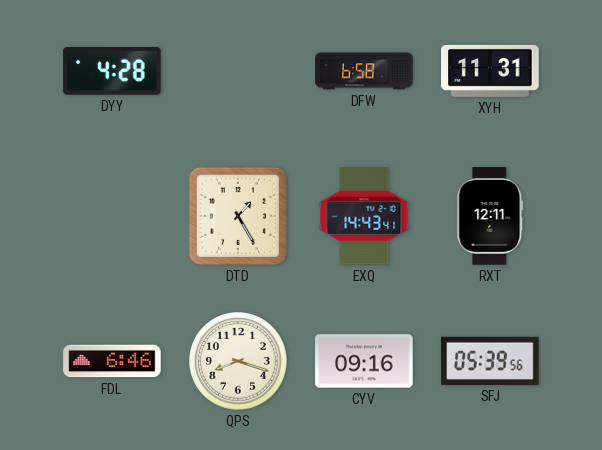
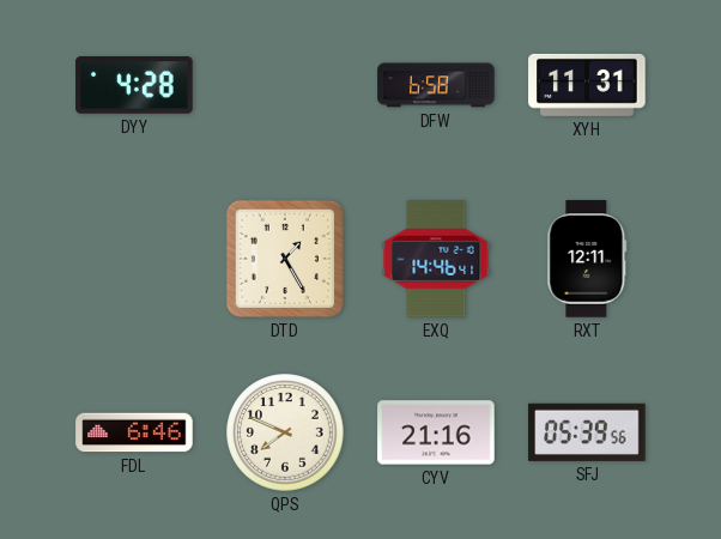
EXQ: 14:43 -> 14:46 (436, 259)
QPS: 8:18 -> 7:49 (285, 432)
CYV: 09:16 -> 21:16 (436, 432)
